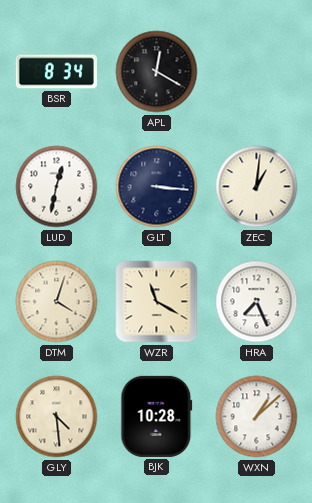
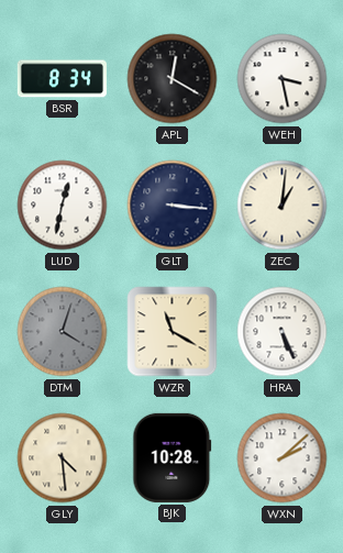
WEH: none -> 3:28 (283, 79)
DTM dial: cream -> grey (63, 332)
HRA: 7:26 -> 5:26 (283, 332)
WXN: 1:08 -> 2:08 (283, 458)
